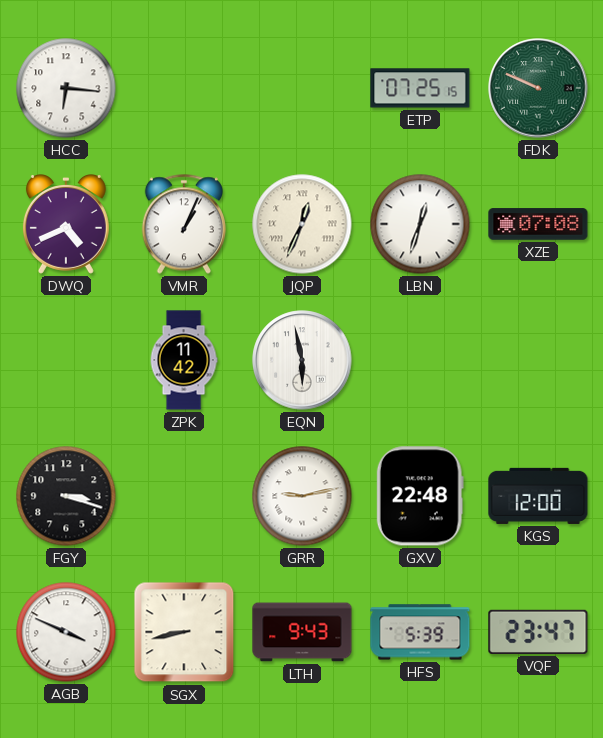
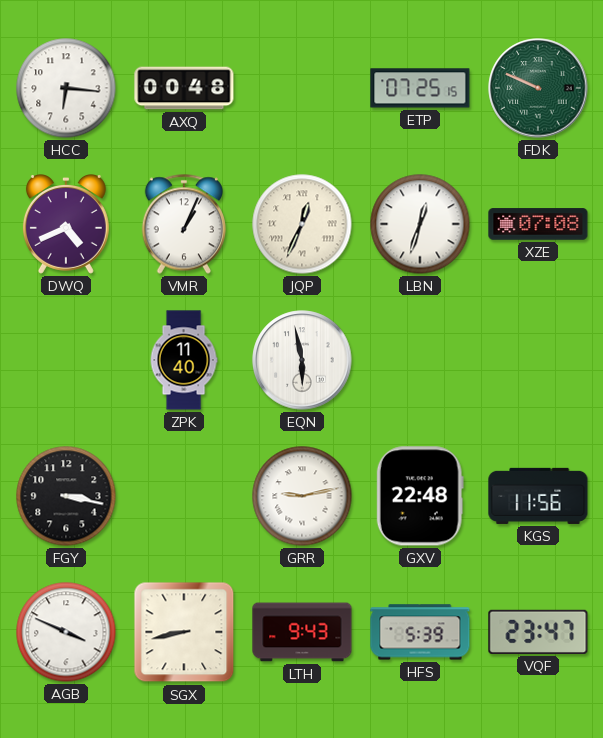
AXQ: none -> 00:48 (184, 88)
ZPK: 11:42 -> 11:40 (184, 360)
FGY: 3:18 -> 3:17 (66, 496)
KGS: 12:00 -> 11:56 (538, 496)
